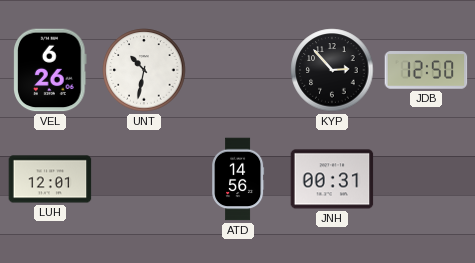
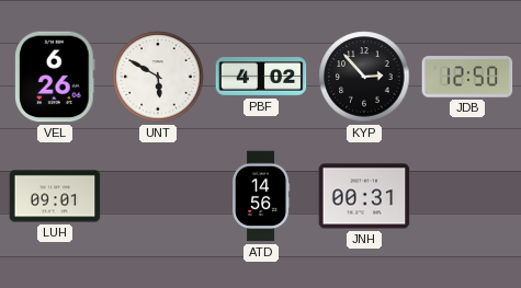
UNT: 10:32 -> 5:50 (158, 77)
PBF: none -> 4:02 (261, 77)
LUH: 12:01 -> 09:01 (55, 196)
